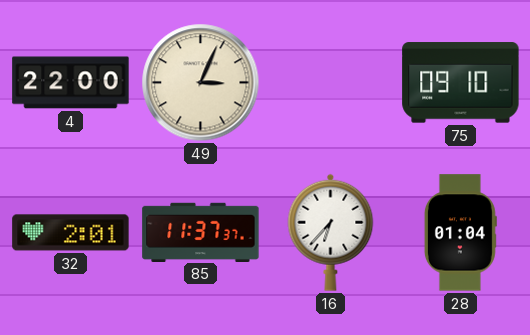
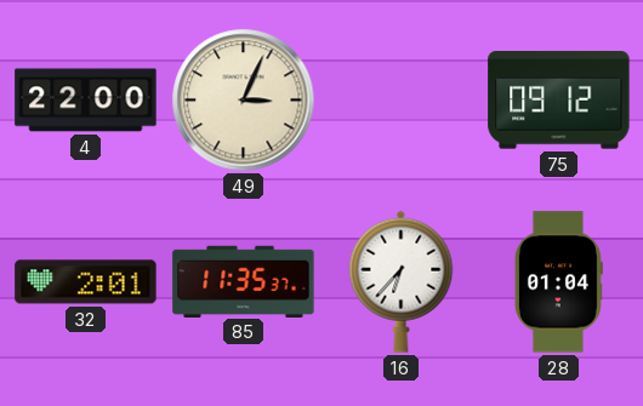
75: 09:10 -> 09:12 (559, 101)
85: 11:37 -> 11:35 (244, 281)
